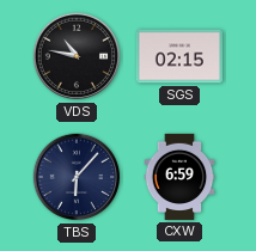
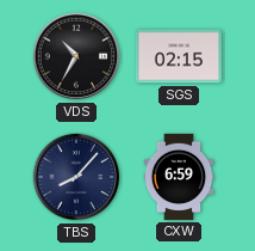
VDS: 10:47 -> 10:35 (76, 56)
TBS: 6:07 -> 8:07 (76, 177)
